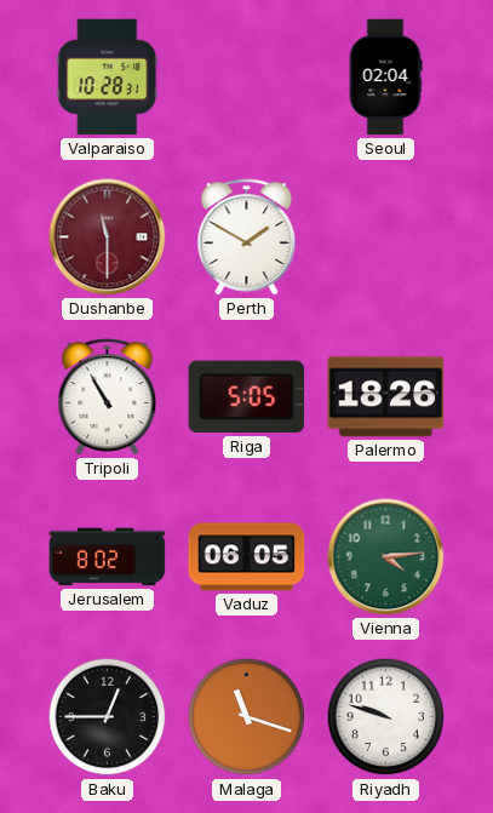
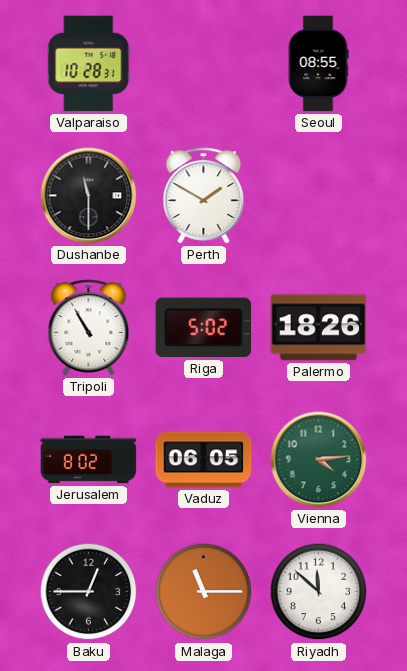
Seoul: 02:04 -> 08:55 (318, 64)
Dushanbe dial: burgundy -> black (89, 196)
Riga: 5:05 -> 5:02 (204, 328)
Malaga: 11:18 -> 11:15 (204, 592)
Riyadh: 9:48 -> 11:52 (319, 592)
